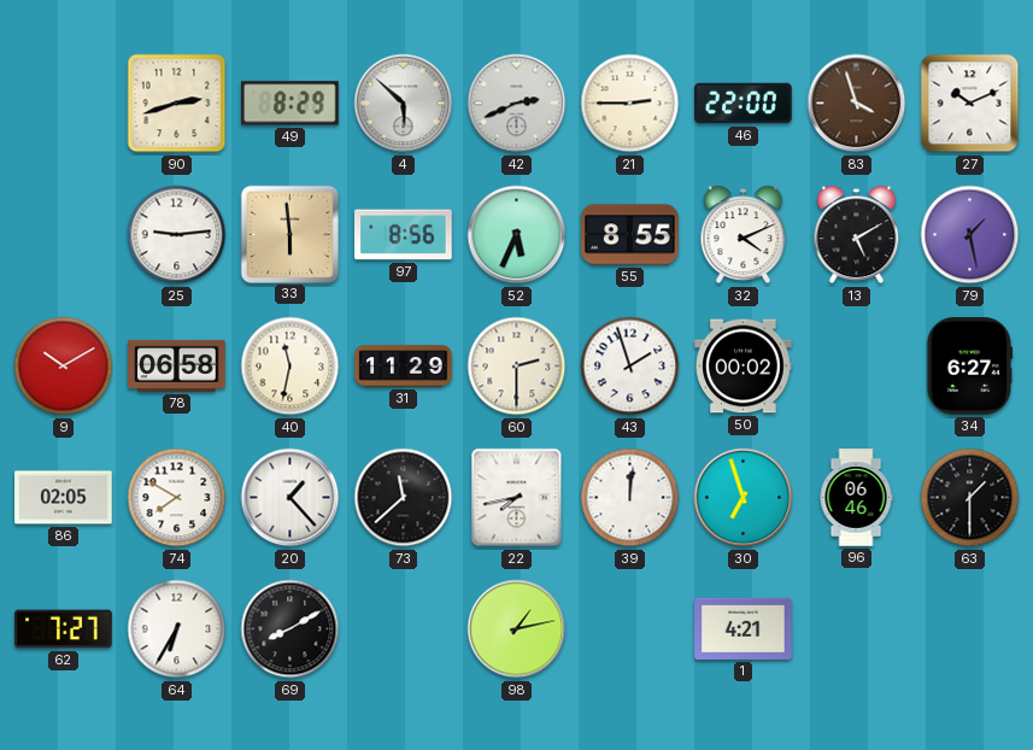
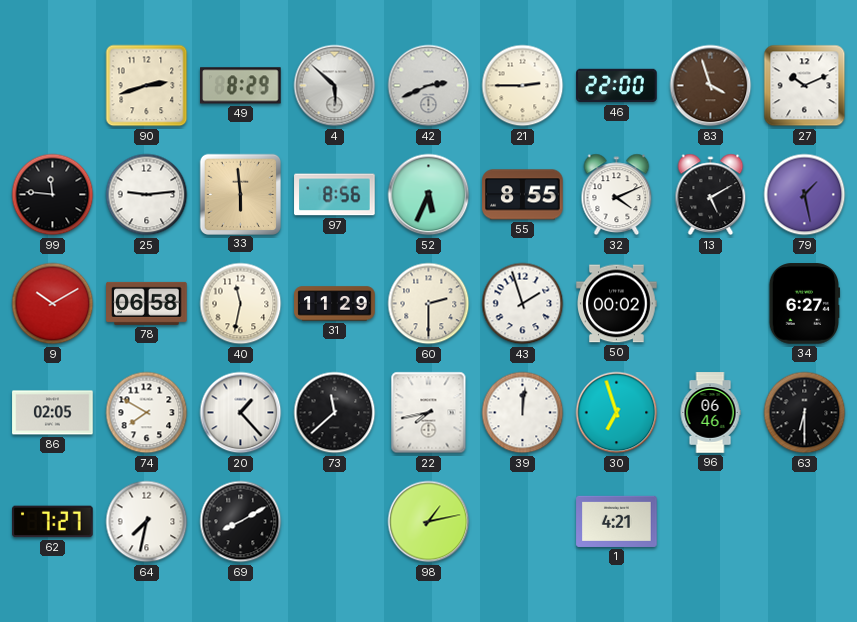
99: none -> 11:46 (53, 195)
63: 1:30 -> 6:30 (805, 413)
64: 6:35 -> 7:32 (147, 522)
